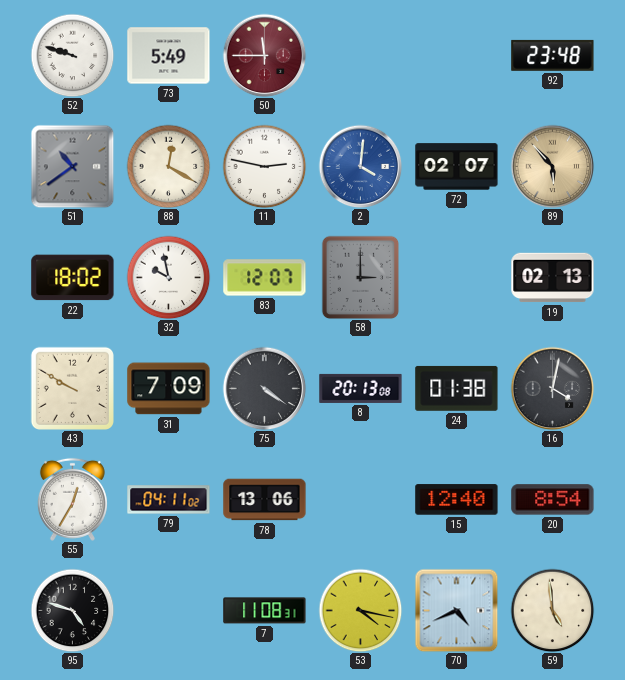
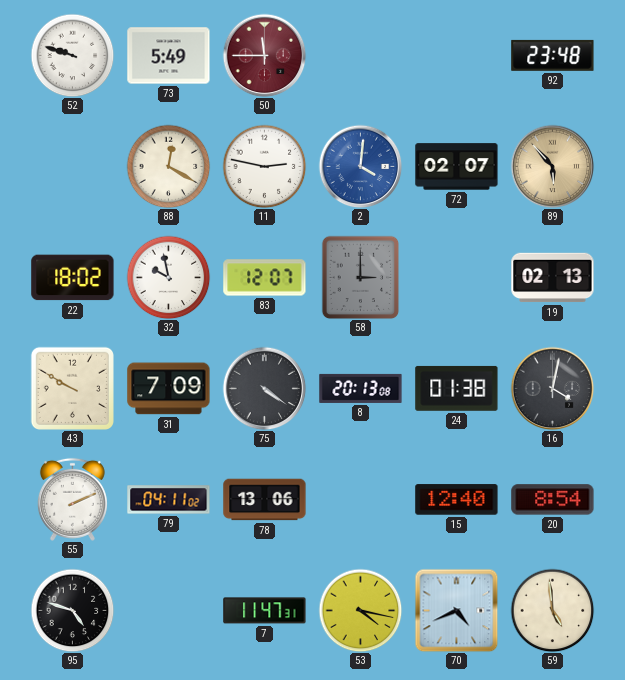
51: 10:39 -> none (72, 166)
55: 12:35 -> 2:11 (72, 499)
7: 11:08 -> 11:47 (265, 611)
